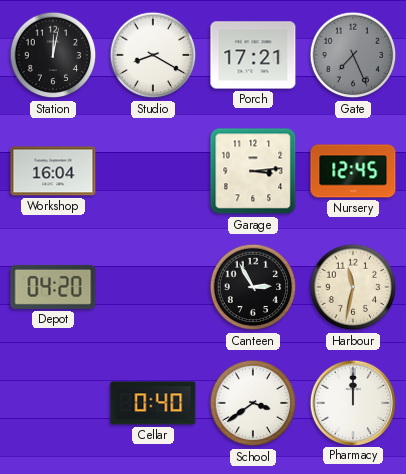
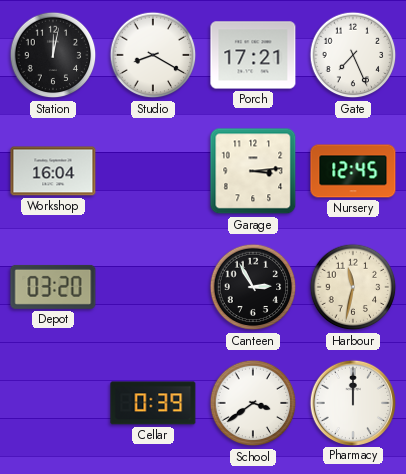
Gate dial: grey -> white (353, 55)
Depot: 04:20 -> 03:20 (53, 287)
Cellar: 0:40 -> 0:39 (153, 403)
